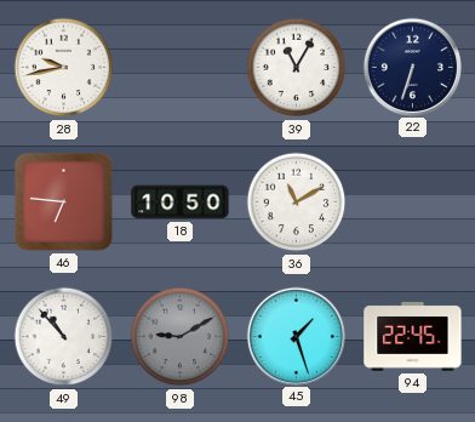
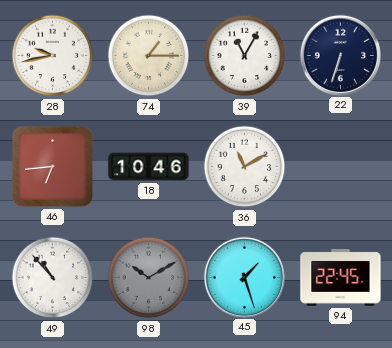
74: none -> 1:15 (149, 56)
46: 6:46 -> 6:44 (52, 166)
18: 10:50 -> 10:46 (149, 167)
98: 9:10 -> 10:10 (149, 278)
